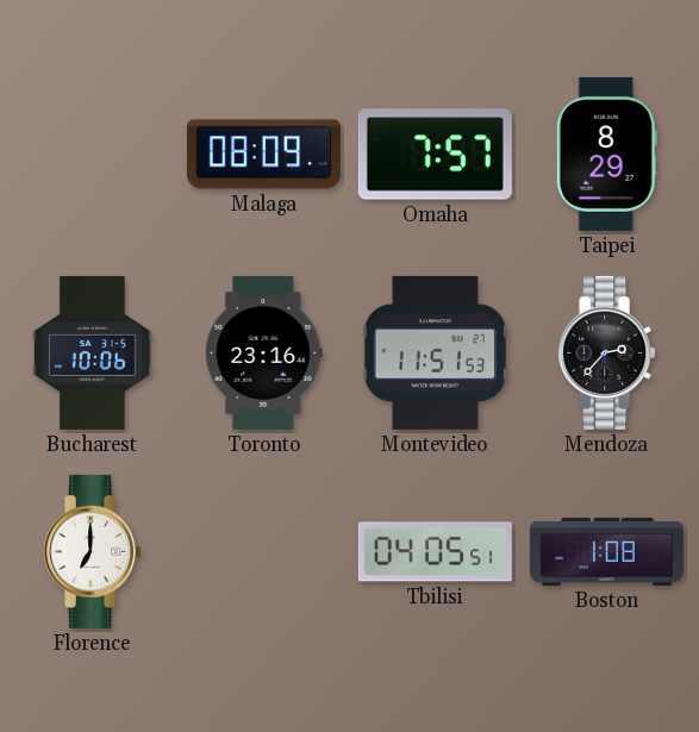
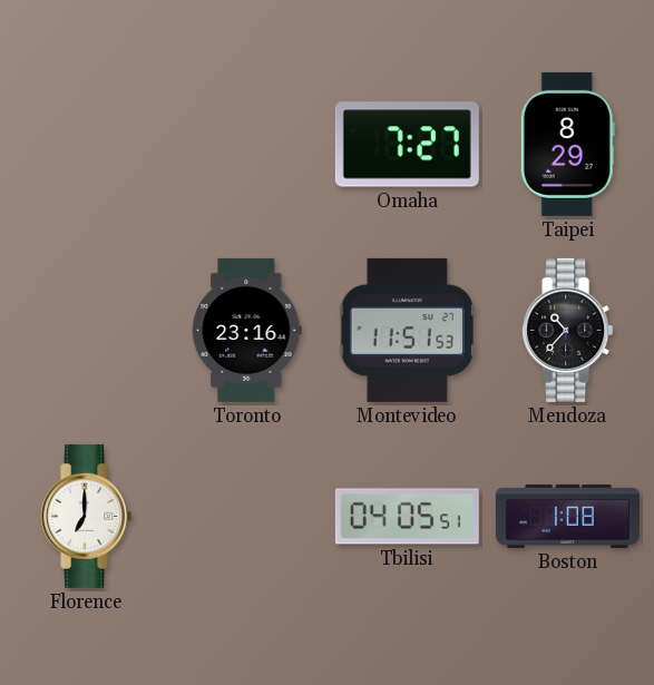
Malaga: 08:09 -> none (263, 155)
Omaha: 7:57 -> 7:27 (407, 145)
Bucharest: 10:06 -> none (92, 352)
Mendoza: 2:37 -> 10:37 (568, 330)
